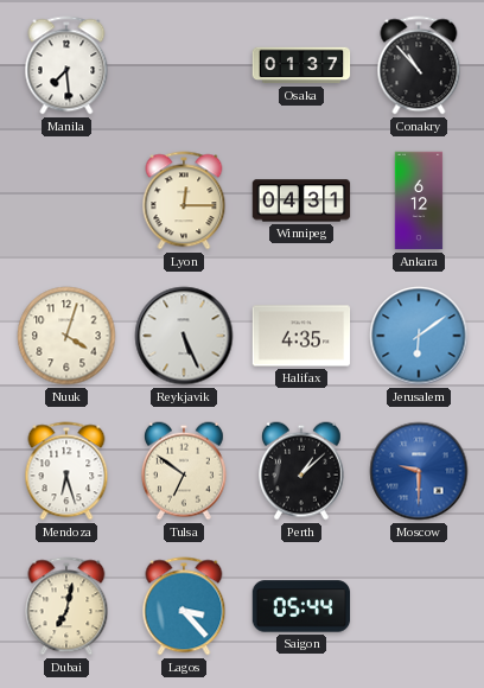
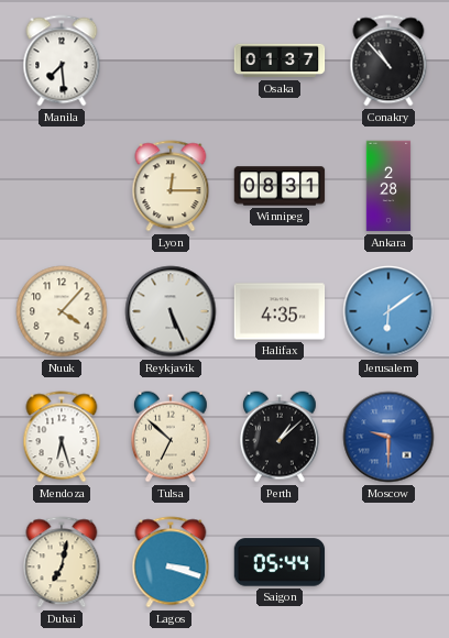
Winnipeg: 04:31 -> 08:31 (280, 186)
Ankara: 6:12 -> 2:28 (388, 186)
Nuuk: 4:03 -> 4:07 (62, 311)
Tulsa: 6:51 -> 6:52 (172, 437)
Lagos: 3:23 -> 3:18 (171, 562)
